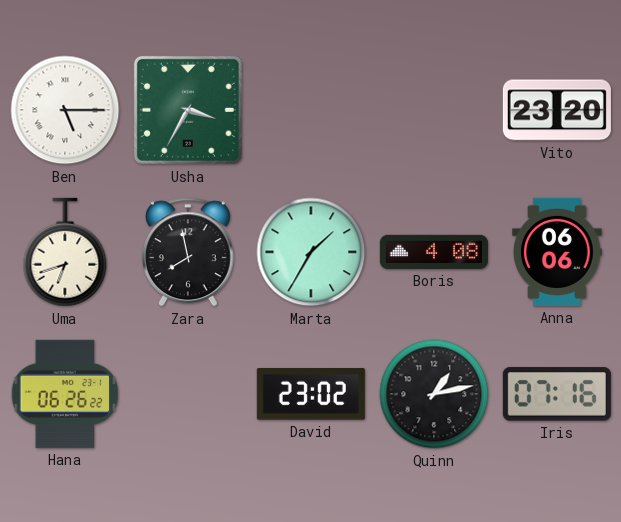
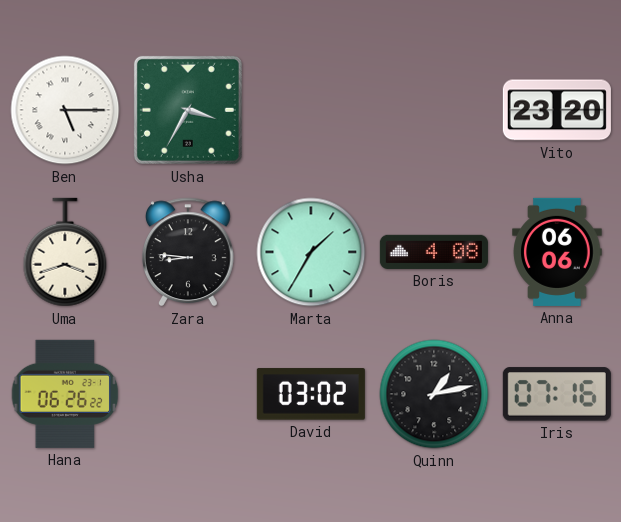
Uma: 6:42 -> 3:42 (65, 252)
Zara: 7:58 -> 8:46 (188, 252)
David: 23:02 -> 03:02 (311, 394)
